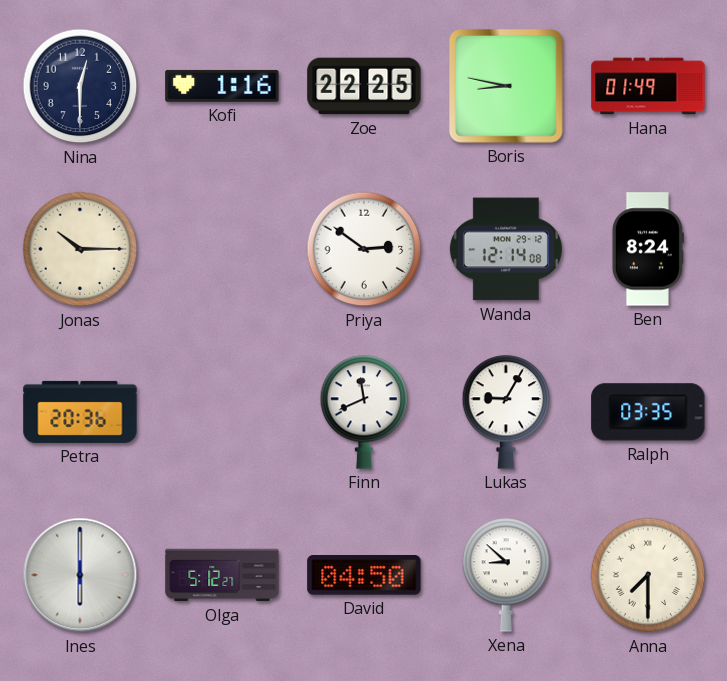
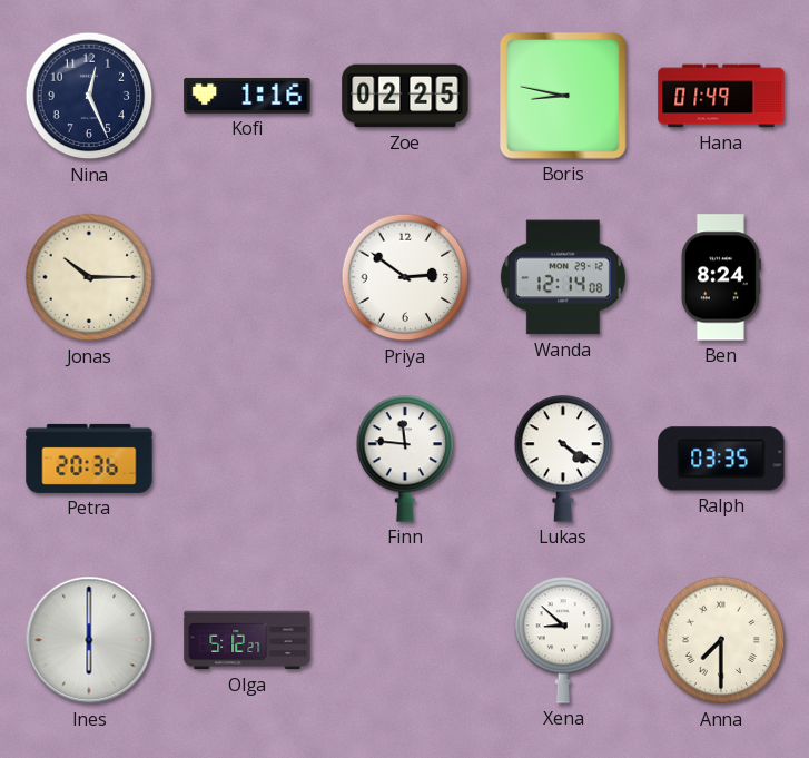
Nina: 12:30 -> 12:26 (89, 96)
Zoe: 22:25 -> 02:25 (405, 96)
Finn: 11:41 -> 11:46 (405, 459)
Lukas: 9:05 -> 4:21 (563, 459)
David: 04:50 -> none (364, 576)
